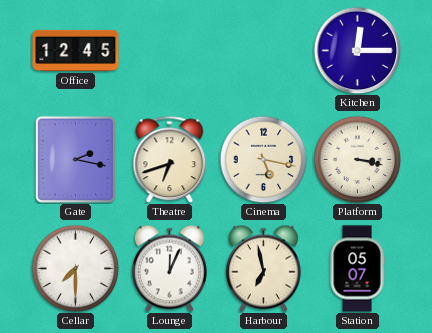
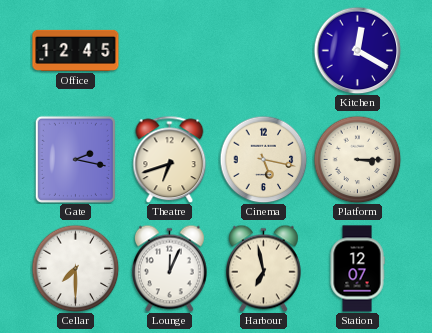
Kitchen: 12:15 -> 12:20 (357, 50)
Platform: 3:17 -> 3:15 (357, 159)
Station: 05:07 -> 12:07 (357, 269)
